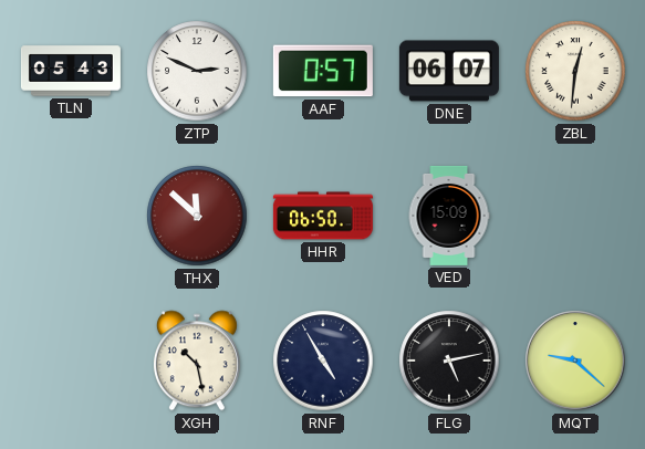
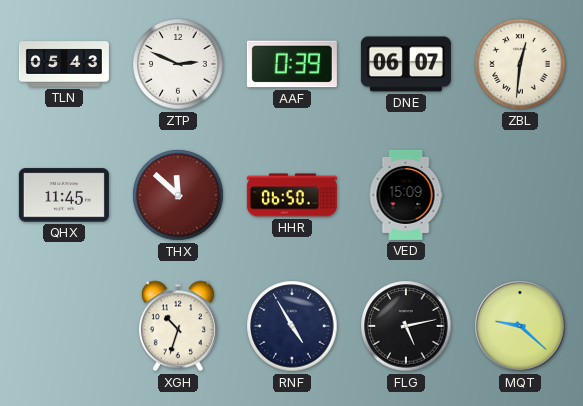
AAF: 0:57 -> 0:39 (292, 64)
QHX: none -> 11:45 (64, 195)
XGH: 10:28 -> 10:33 (178, 326)
